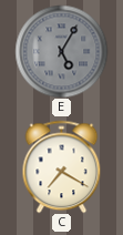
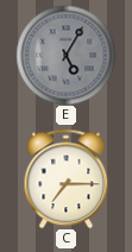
C: 7:20 -> 7:15 (67, 178)
